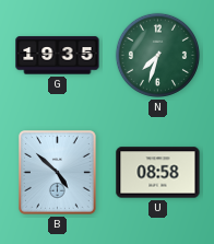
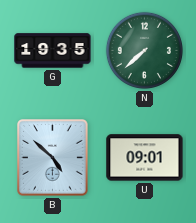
N: 7:33 -> 7:38 (144, 50)
U: 08:58 -> 09:01 (145, 158)
